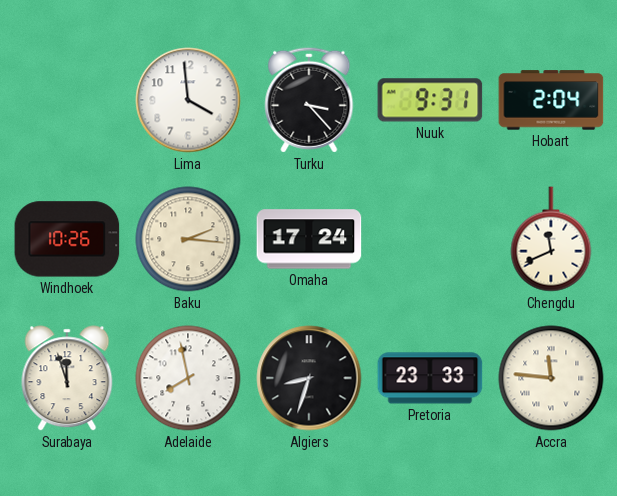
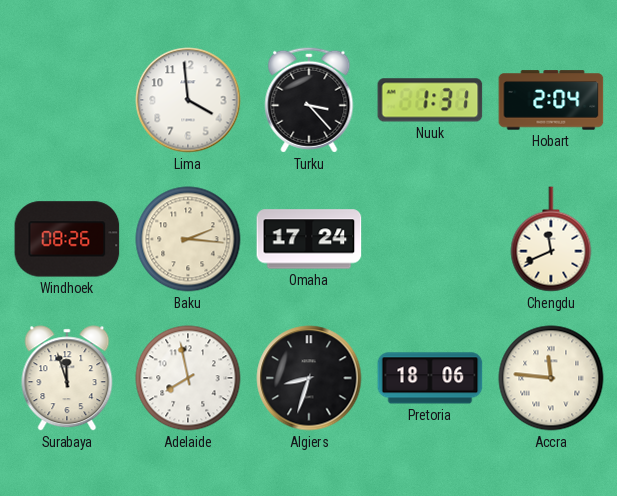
Nuuk: 9:31 -> 1:31 (430, 100)
Windhoek: 10:26 -> 08:26 (67, 239)
Pretoria: 23:33 -> 18:06 (430, 378)
